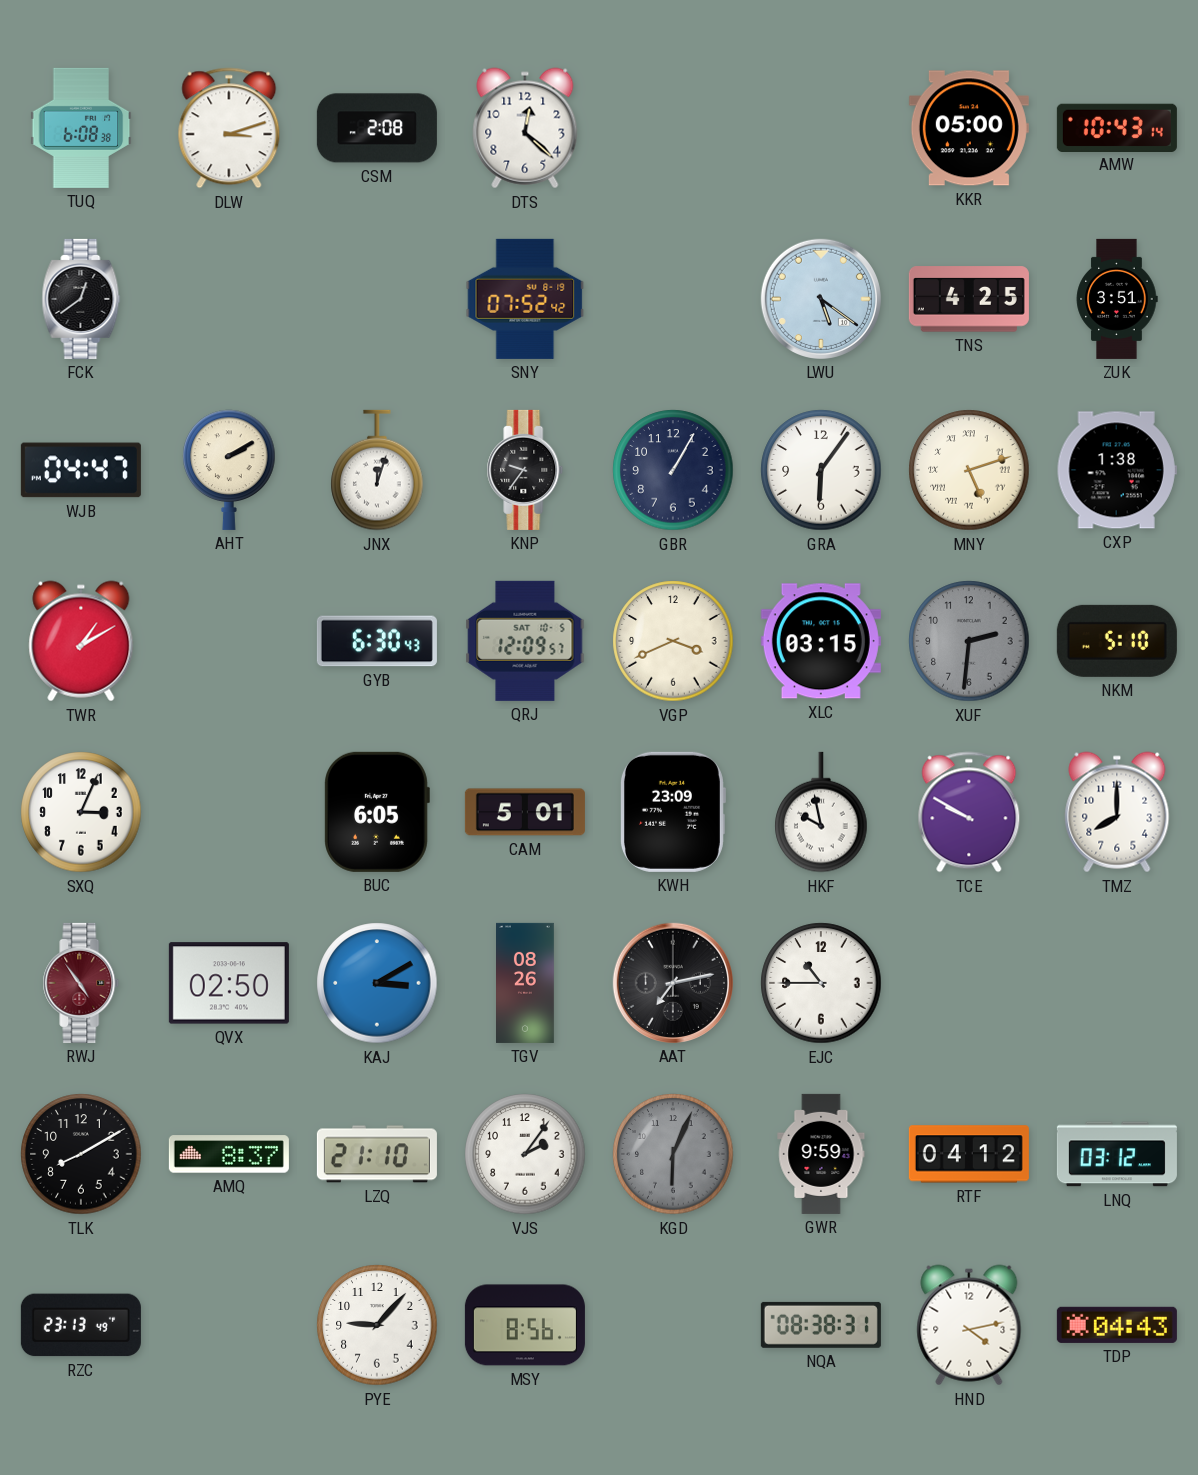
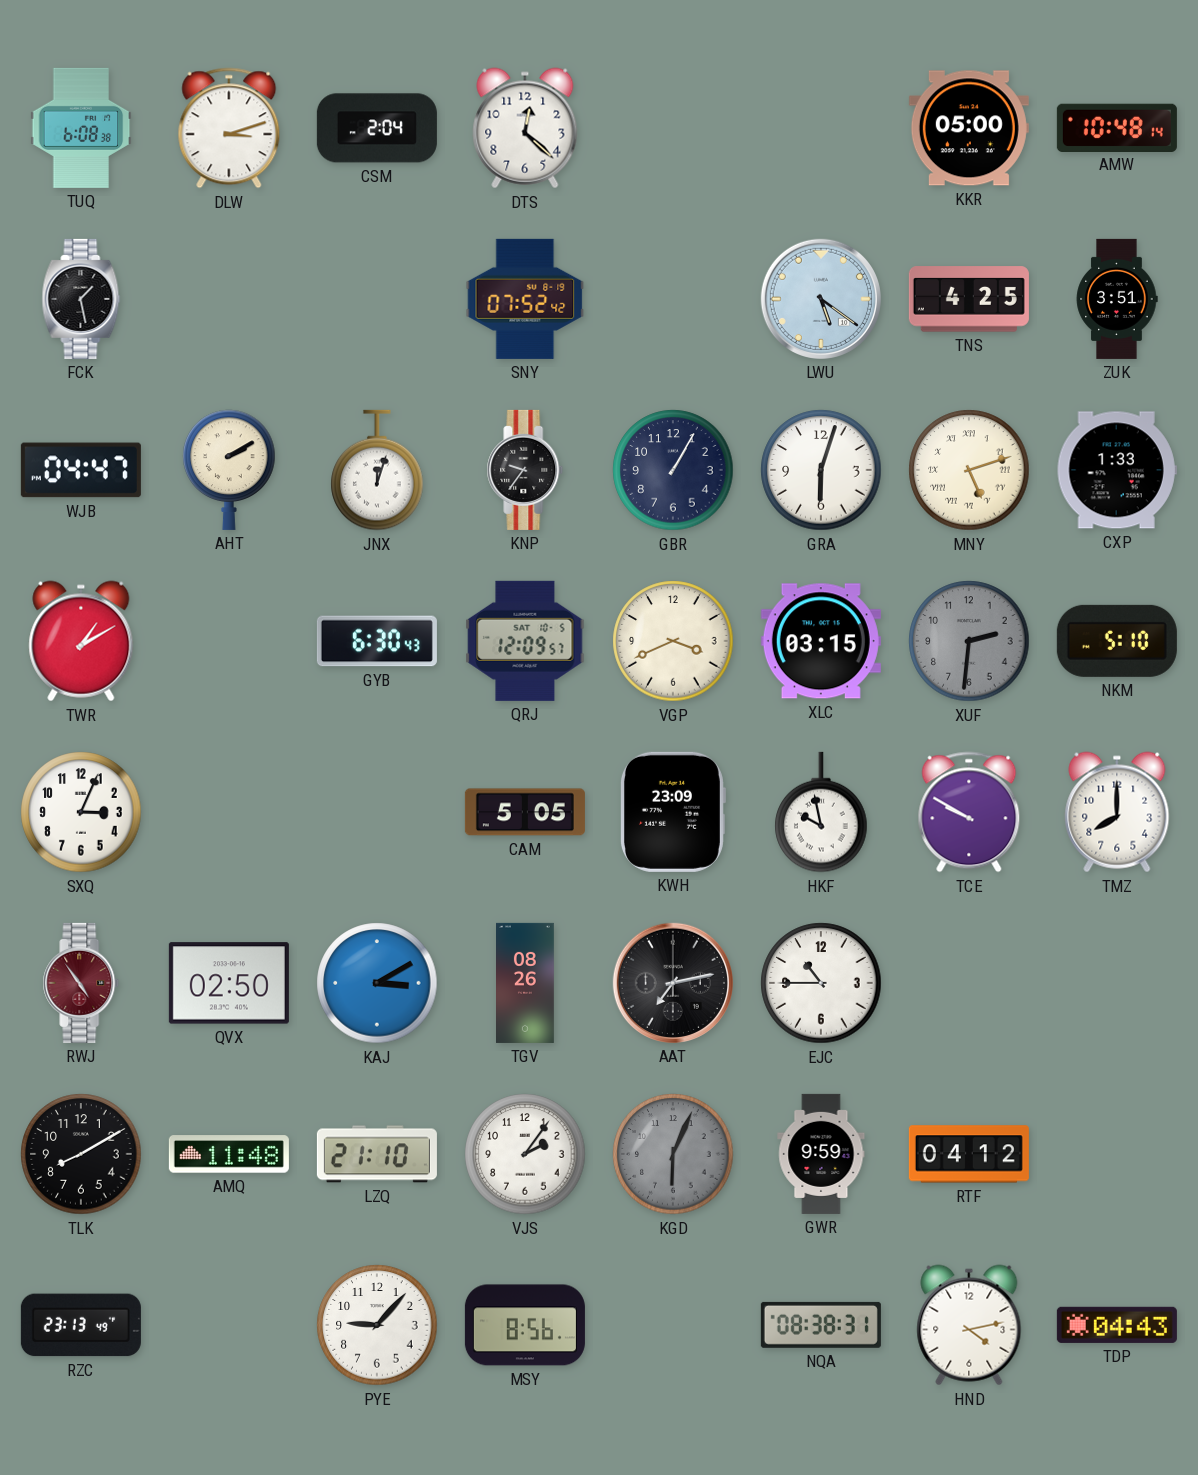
CSM: 2:08 -> 2:04 (377, 128)
AMW: 10:43 -> 10:48 (1117, 127)
FCK: 12:39 -> 1:28 (81, 299)
GRA: 6:06 -> 6:03 (821, 470)
CXP: 1:38 -> 1:33 (1117, 470)
BUC: 6:05 -> none (377, 812)
CAM: 5:01 -> 5:05 (525, 812)
AMQ: 8:37 -> 11:48 (229, 1154)
LNQ: 03:12 -> none (1117, 1154)
